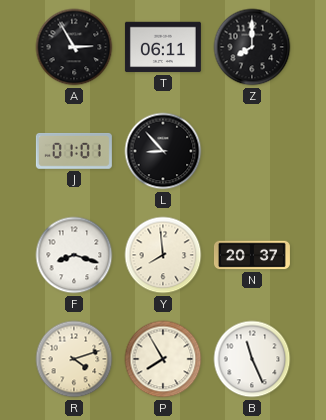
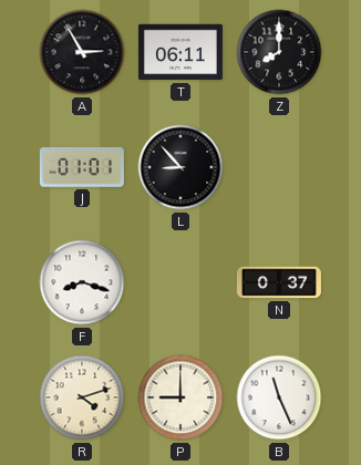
Y: 7:59 -> none (163, 255)
N: 20:37 -> 0:37 (279, 282)
P: 7:55 -> 9:00 (180, 397)
